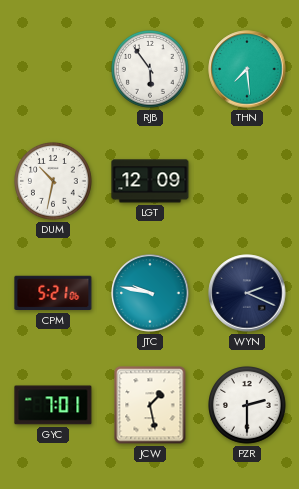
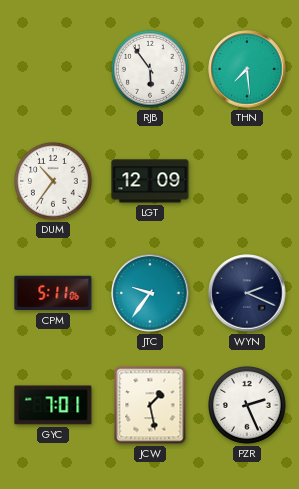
DUM: 10:32 -> 10:36 (54, 182)
CPM: 5:21 -> 5:11 (53, 293)
JTC: 9:47 -> 9:36 (150, 293)
PZR: 2:30 -> 2:26 (248, 406)
